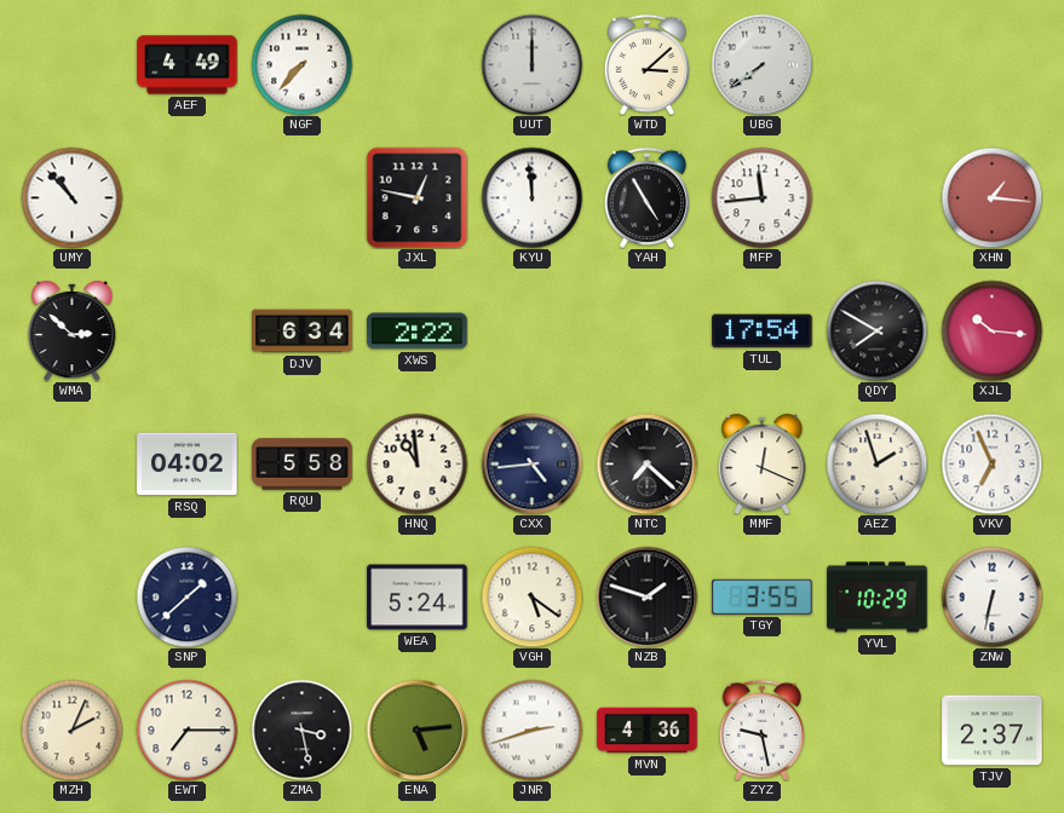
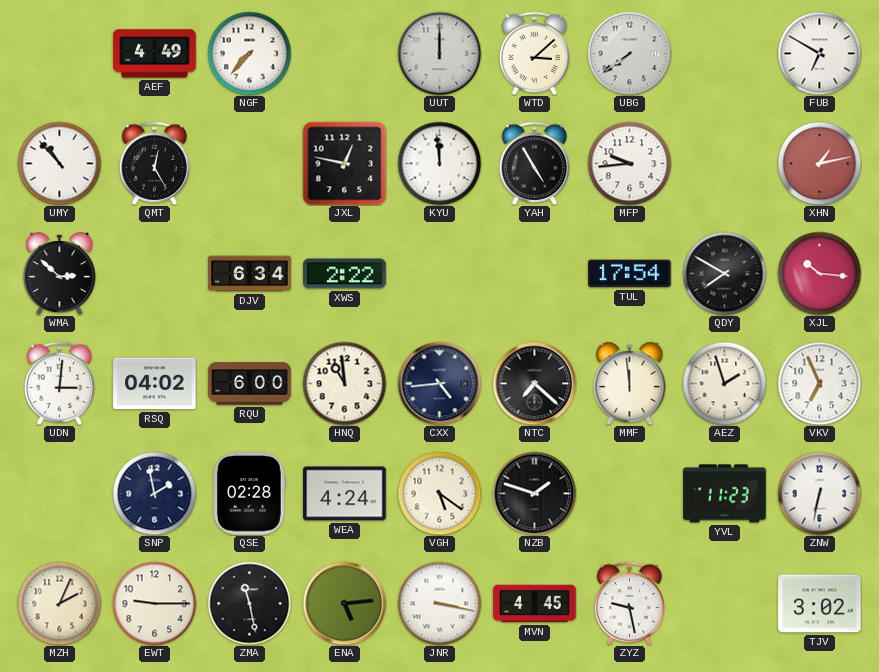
FUB: none -> 6:50 (819, 53)
QMT: none -> 12:25 (154, 163)
MFP: 11:44 -> 9:44 (629, 163)
XHN: 1:16 -> 1:13 (819, 163)
UDN: none -> 3:01 (59, 383)
RQU: 5:58 -> 6:00 (250, 384)
MMF: 12:19 -> 11:59 (630, 384)
SNP: 1:38 -> 1:58 (154, 493)
QSE: none -> 02:28 (250, 494)
WEA: 5:24 -> 4:24 (345, 494)
TGY: 3:55 -> none (763, 596)
YVL: 10:29 -> 11:23 (725, 494)
EWT: 7:15 -> 9:15 (154, 603)
ZMA: 3:28 -> 11:28 (249, 603)
JNR: 2:42 -> 3:17 (439, 603)
MVN: 4:36 -> 4:45 (535, 604)
TJV: 2:37 -> 3:02 (820, 604)
